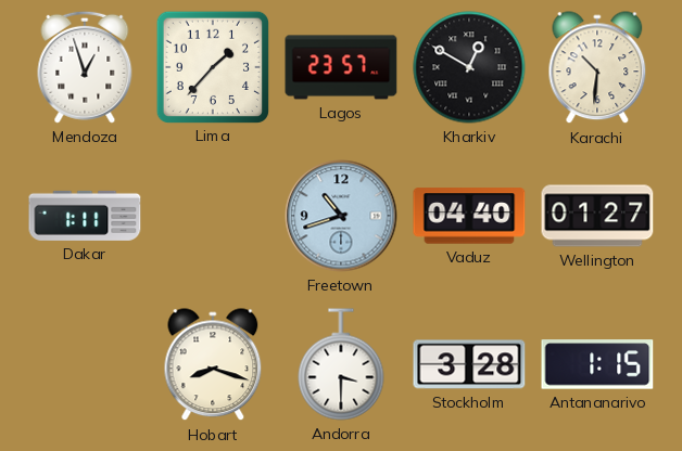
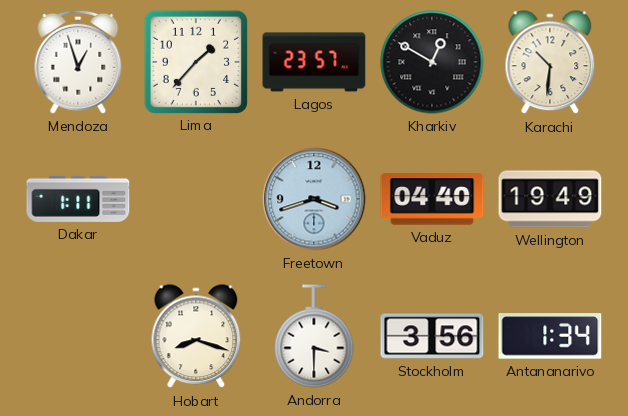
Freetown: 10:42 -> 3:42 (314, 199)
Wellington: 01:27 -> 19:49 (550, 199)
Stockholm: 3:28 -> 3:56 (432, 336)
Antananarivo: 1:15 -> 1:34 (550, 336)
